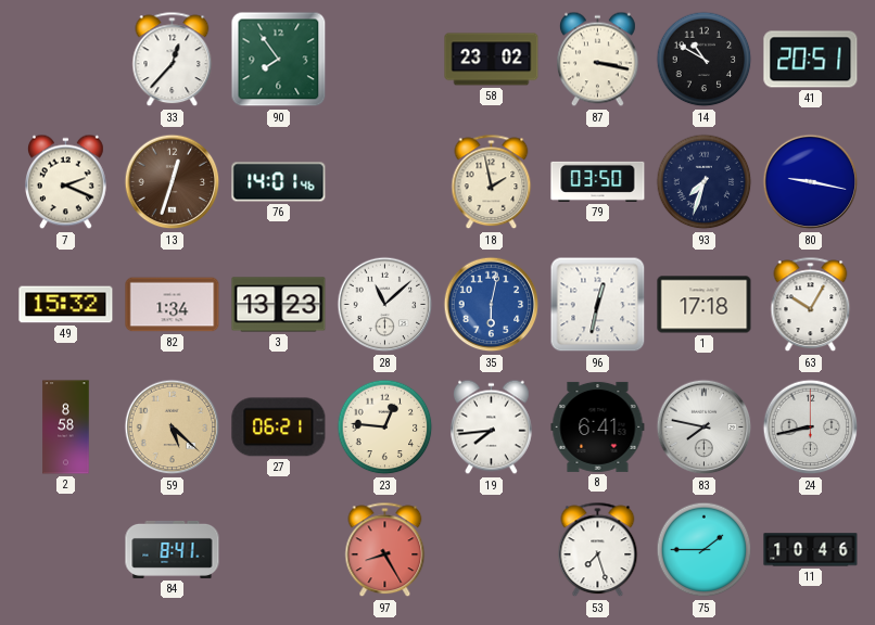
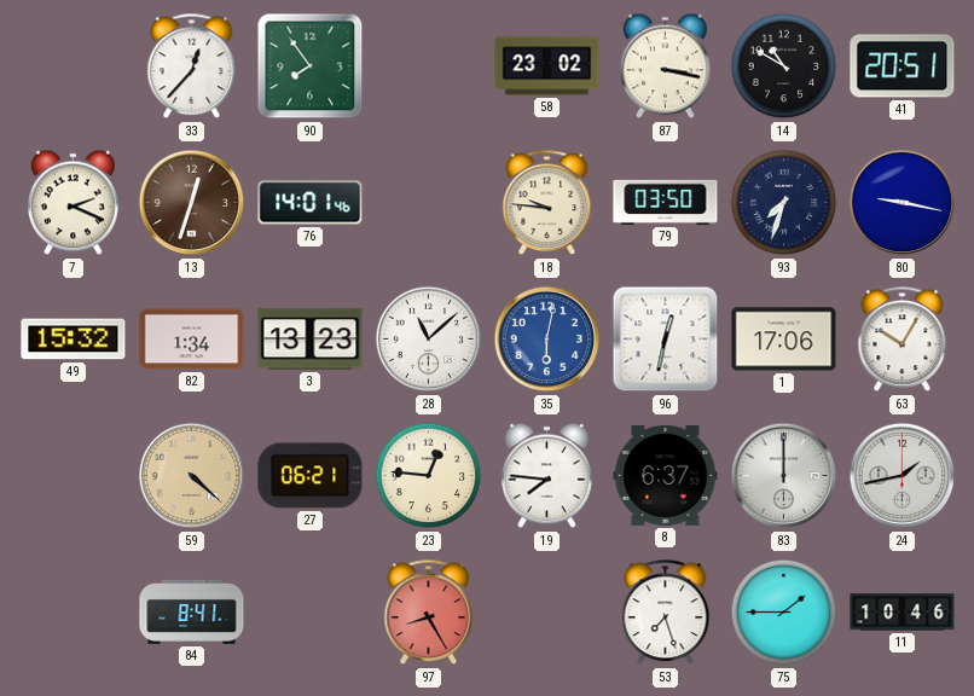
18: 1:58 -> 9:46 (547, 203)
1: 17:18 -> 17:06 (784, 340)
2: 8:58 -> none (66, 428)
59: 5:22 -> 4:22 (192, 476)
19: 7:44 -> 7:46 (547, 476)
8: 6:41 -> 6:37 (666, 475)
83: 7:47 -> 12:00 (784, 476)
24: 8:43 -> 1:43 (903, 476)
